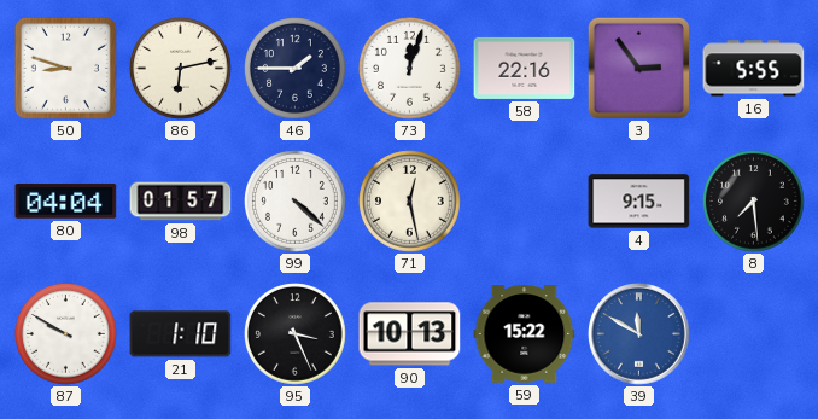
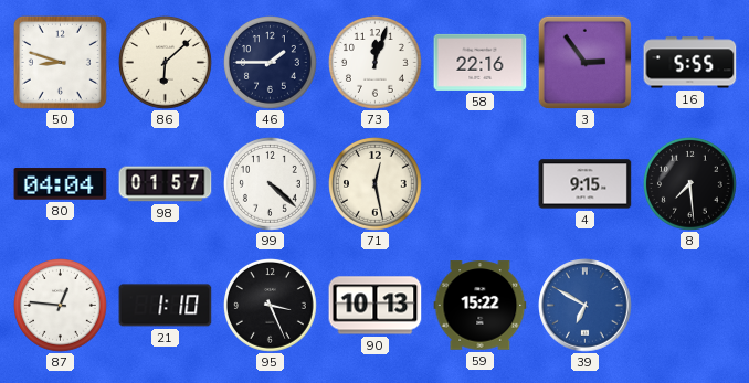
86: 6:13 -> 6:08 (166, 63)
87: 9:50 -> 12:46 (61, 306)
39: 11:50 -> 6:50 (586, 306)
